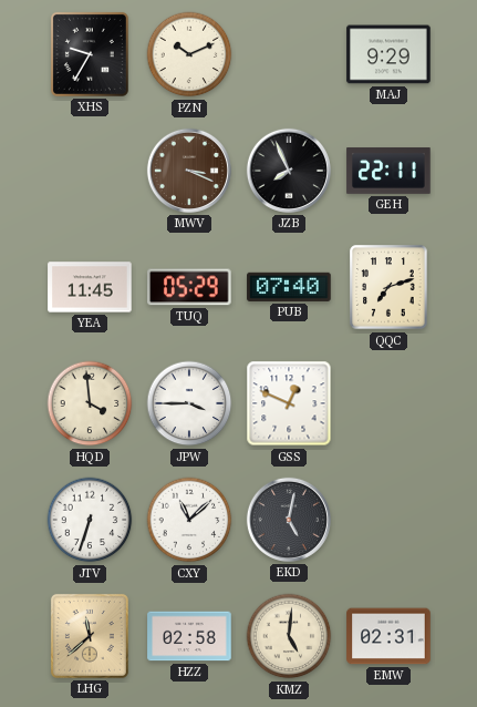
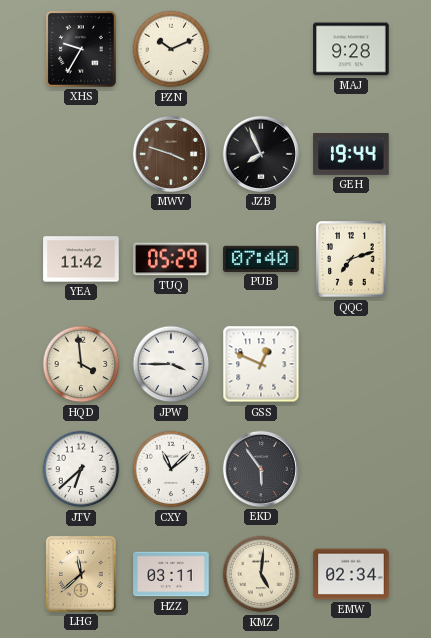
MAJ: 9:29 -> 9:28 (351, 49)
MWV: 3:19 -> 3:48 (171, 154)
GEH: 22:11 -> 19:44 (351, 155)
YEA: 11:45 -> 11:42 (81, 259)
JTV: 6:33 -> 6:38 (81, 469)
EKD: 5:02 -> 5:54 (261, 469)
HZZ: 02:58 -> 03:11 (171, 574)
EMW: 02:31 -> 02:34 (351, 574)
